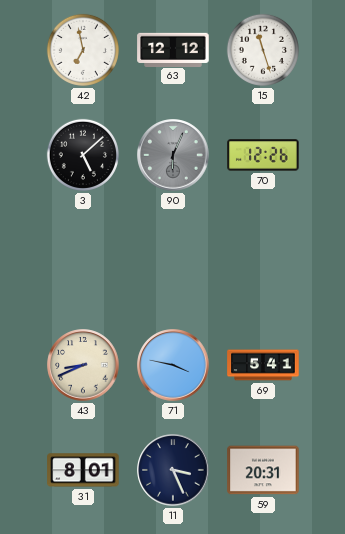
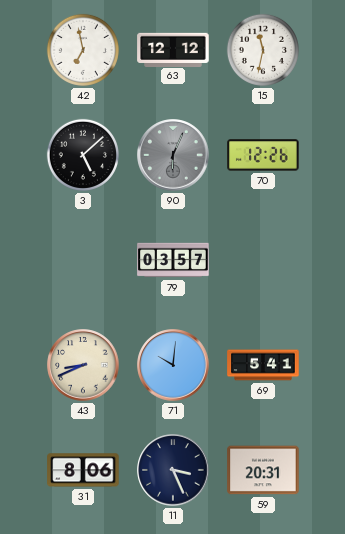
15: 11:27 -> 11:32 (263, 50)
79: none -> 03:57 (173, 260)
71: 3:47 -> 10:01 (173, 365)
31: 8:01 -> 8:06 (83, 470)
